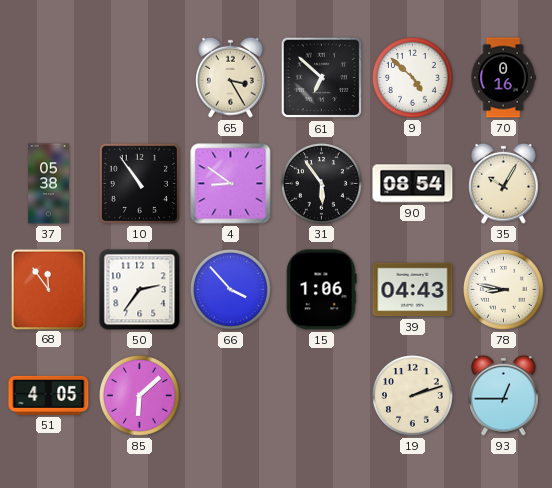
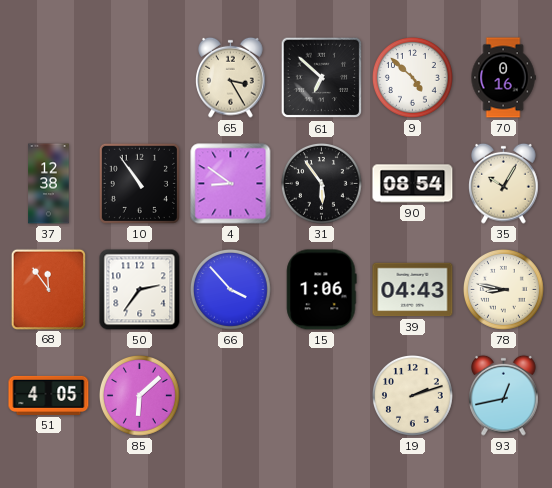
37: 05:38 -> 12:38 (49, 184)
93: 12:45 -> 12:43 (504, 395)
